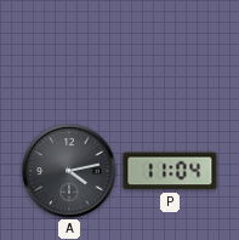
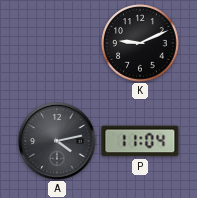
K: none -> 9:11 (140, 43)
